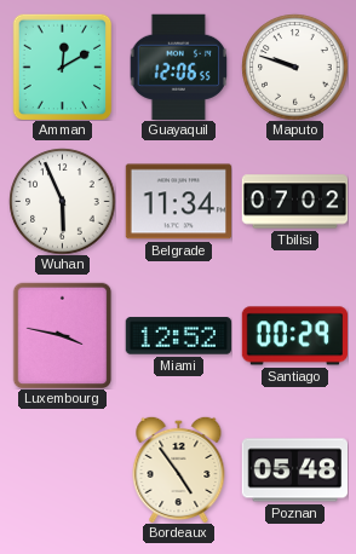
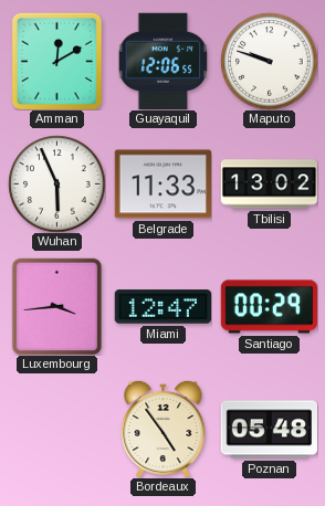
Belgrade: 11:34 -> 11:33 (162, 185)
Tbilisi: 07:02 -> 13:02 (269, 185)
Luxembourg: 3:47 -> 3:44 (57, 306)
Miami: 12:52 -> 12:47 (162, 307)
